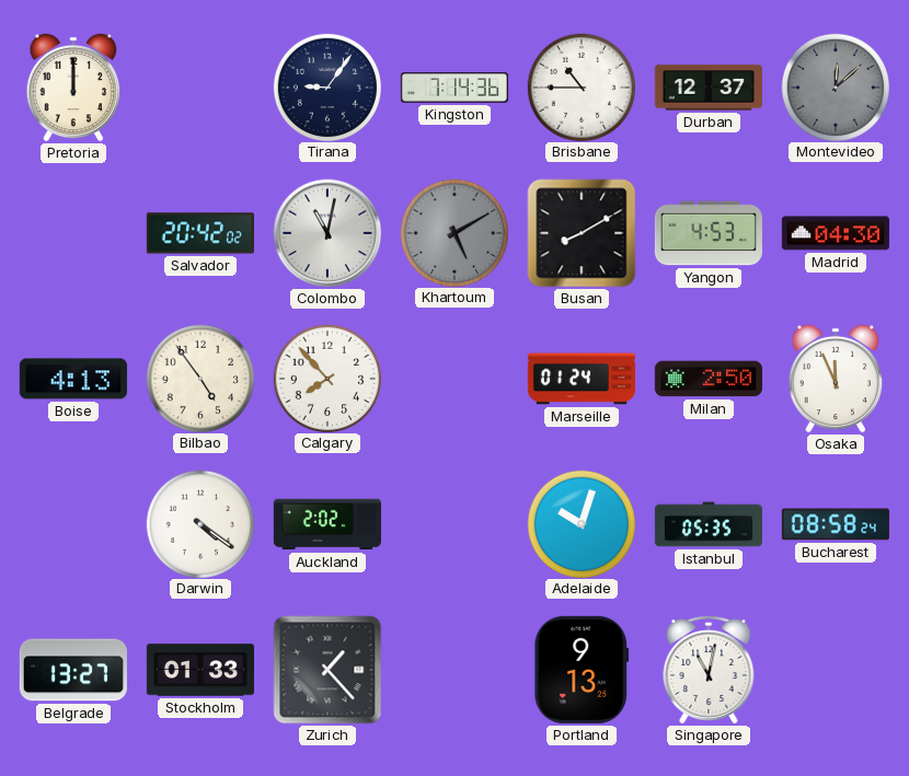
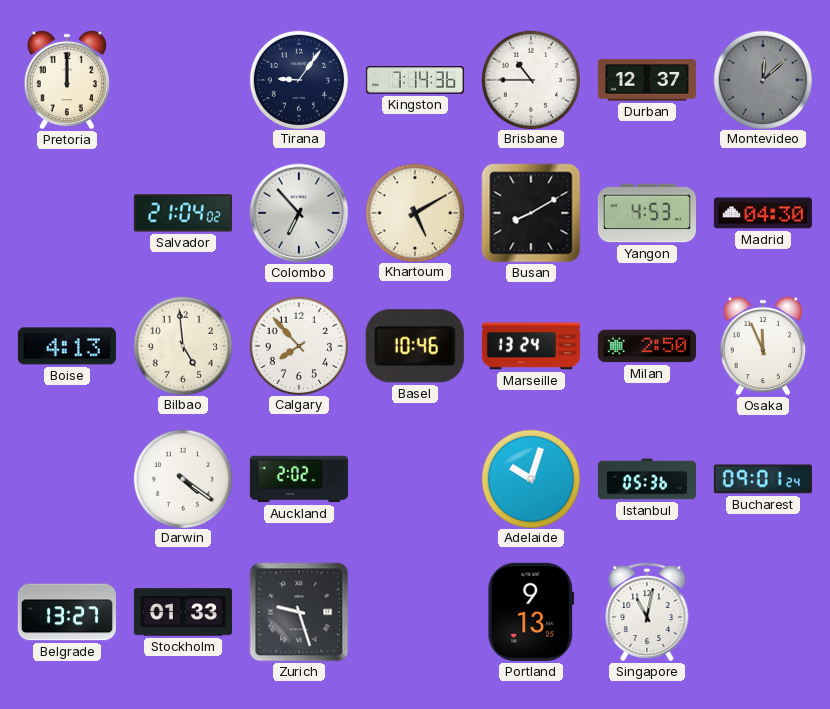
Salvador: 20:42 -> 21:04 (183, 213)
Colombo: 11:02 -> 6:53 (299, 213)
Khartoum dial: grey -> cream (414, 212)
Bilbao: 4:54 -> 4:59 (182, 345)
Basel: none -> 10:46 (415, 346)
Marseille: 01:24 -> 13:24 (531, 346)
Istanbul: 05:35 -> 05:36 (647, 479)
Bucharest: 08:58 -> 09:01 (763, 479)
Zurich: 1:23 -> 9:27 (299, 612)
